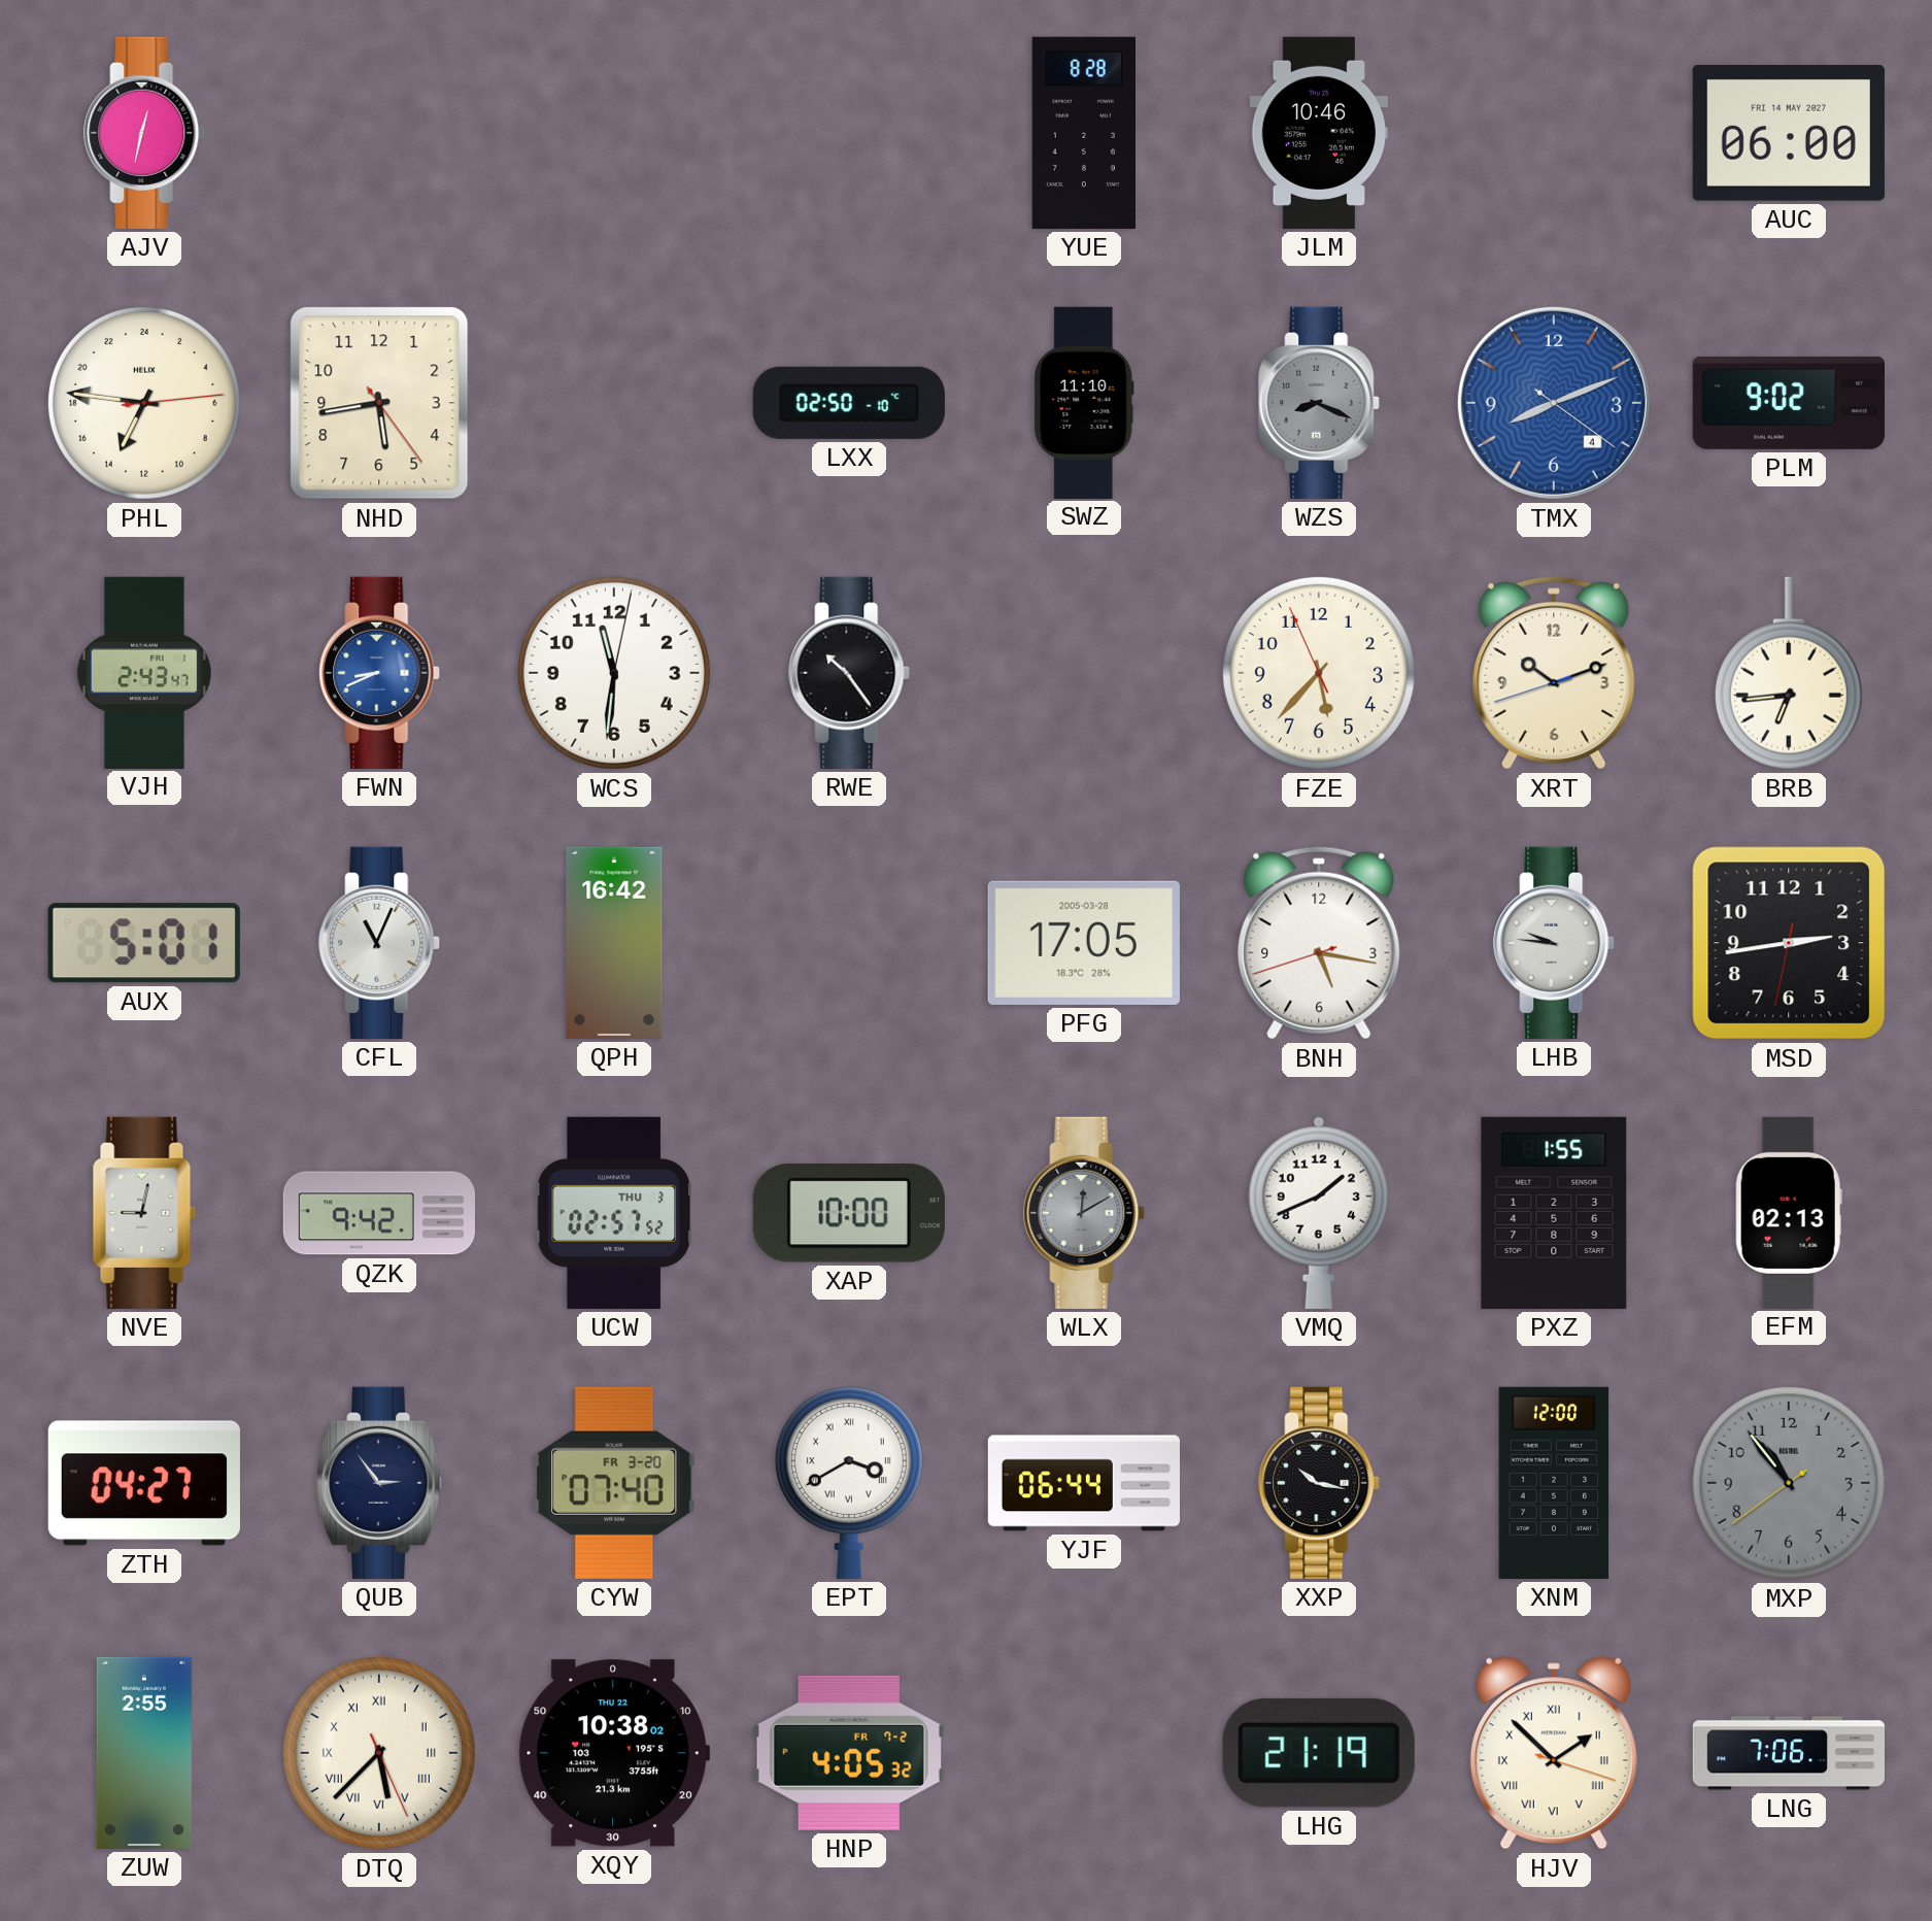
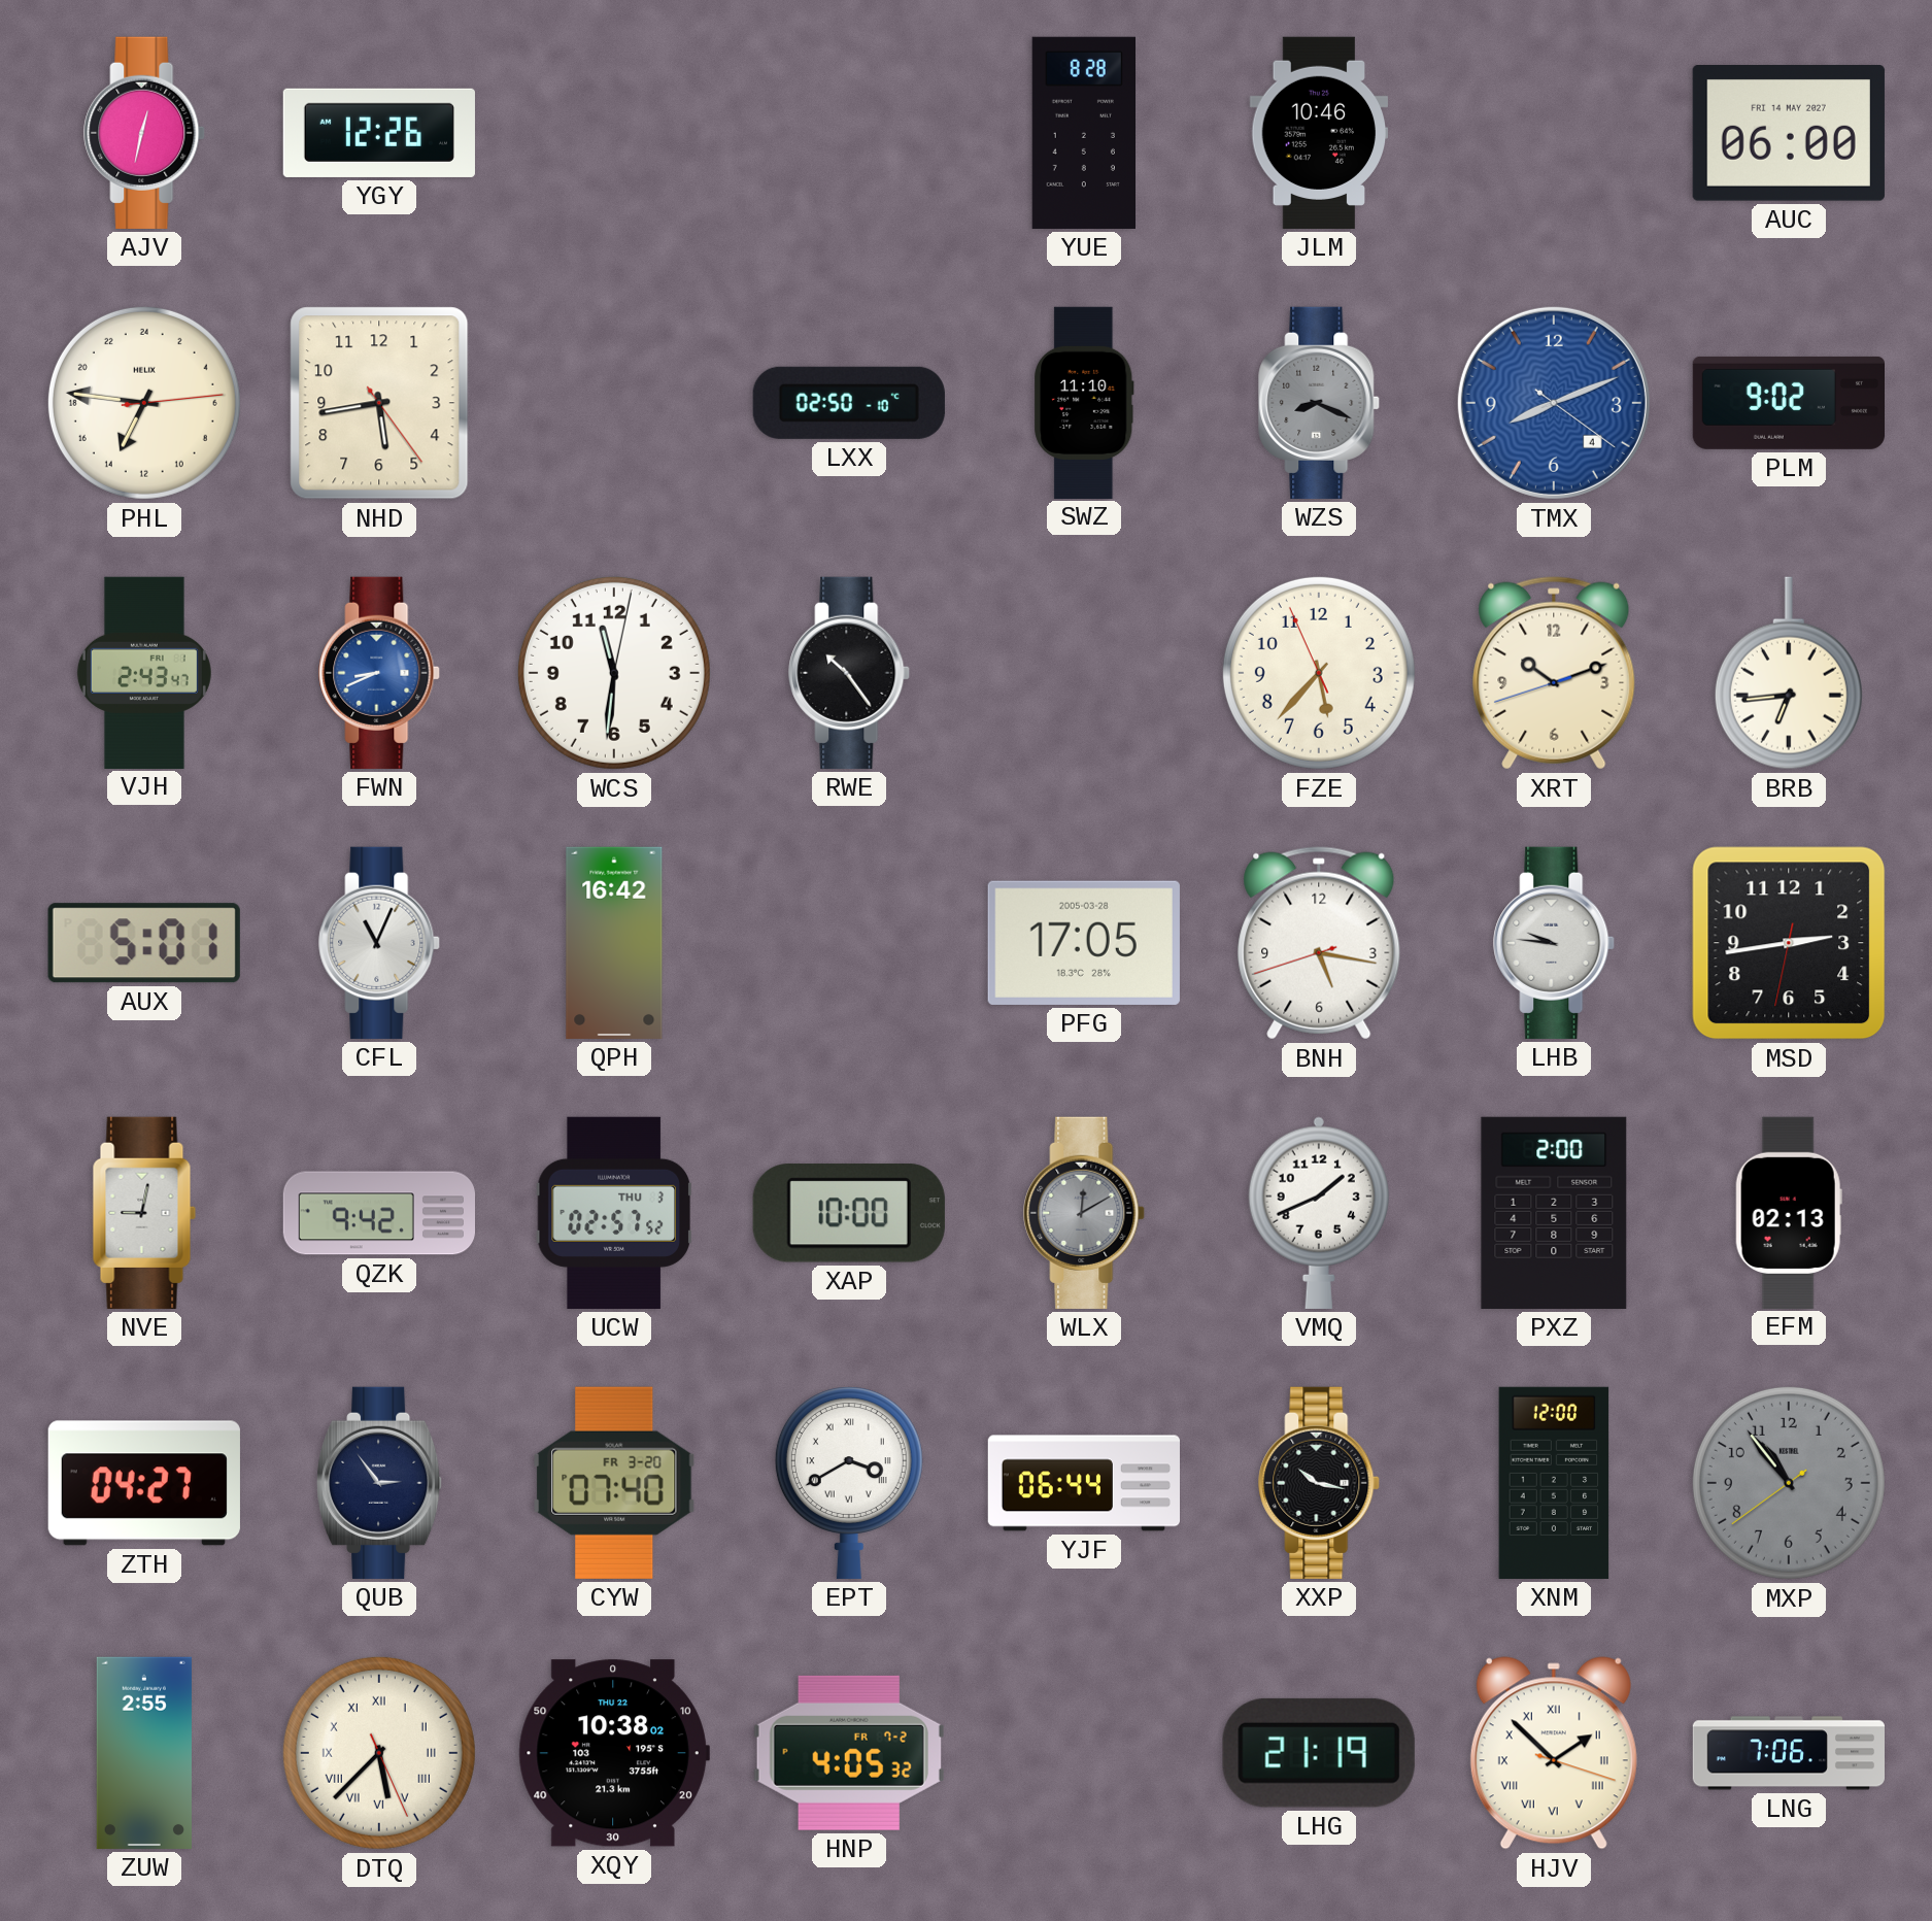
YGY: none -> 12:26 (379, 133)
PXZ: 1:55 -> 2:00 (1554, 1213)
